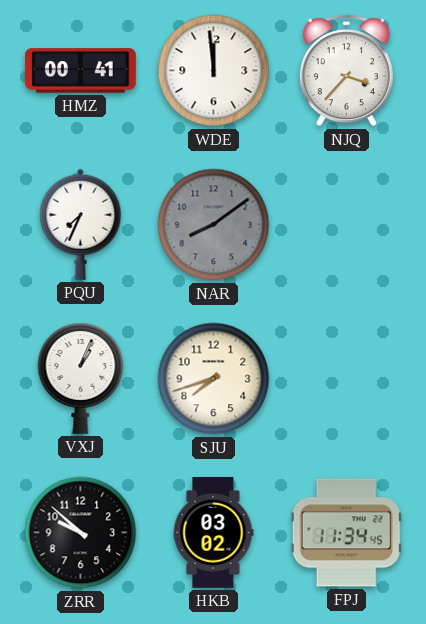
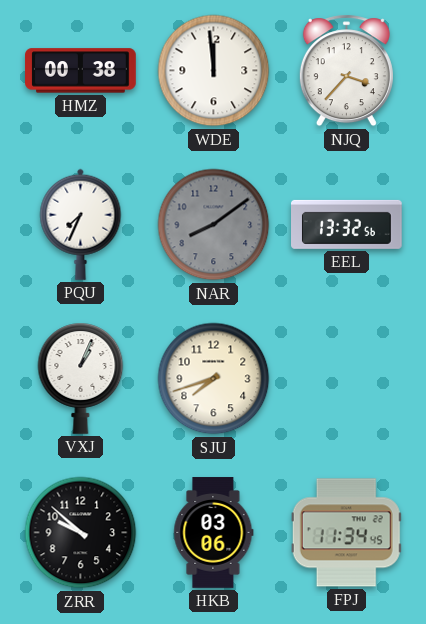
HMZ: 00:41 -> 00:38 (81, 71)
EEL: none -> 13:32 (347, 224)
HKB: 03:02 -> 03:06 (214, 533)
